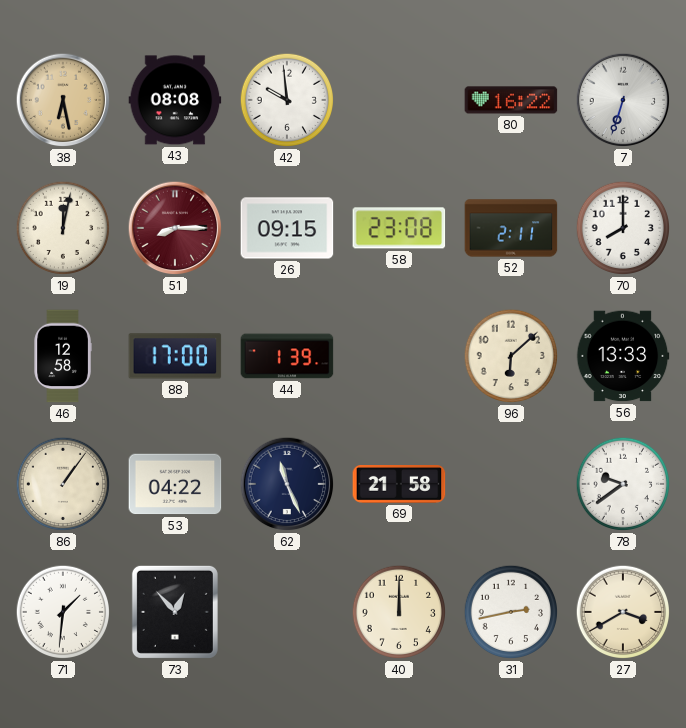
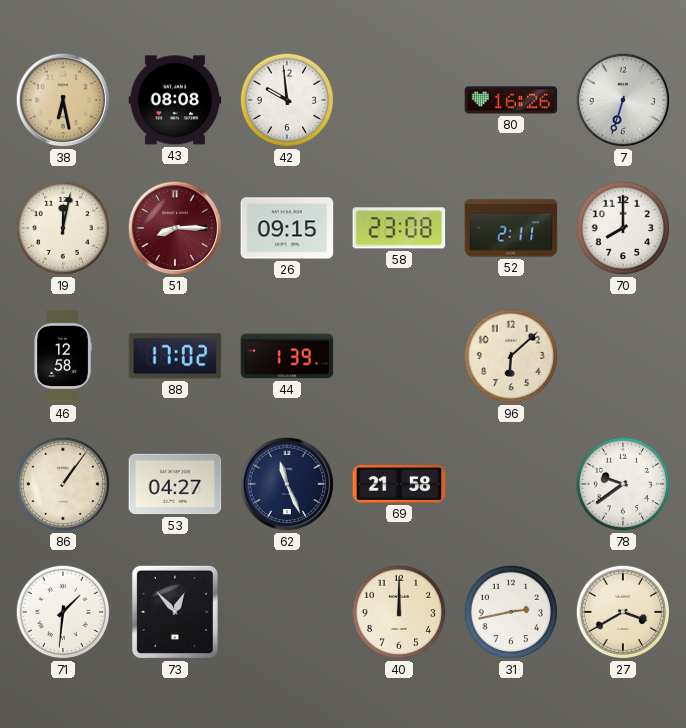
80: 16:22 -> 16:26 (511, 100)
88: 17:00 -> 17:02 (175, 356)
56: 13:33 -> none (623, 356)
53: 04:22 -> 04:27 (175, 484)
